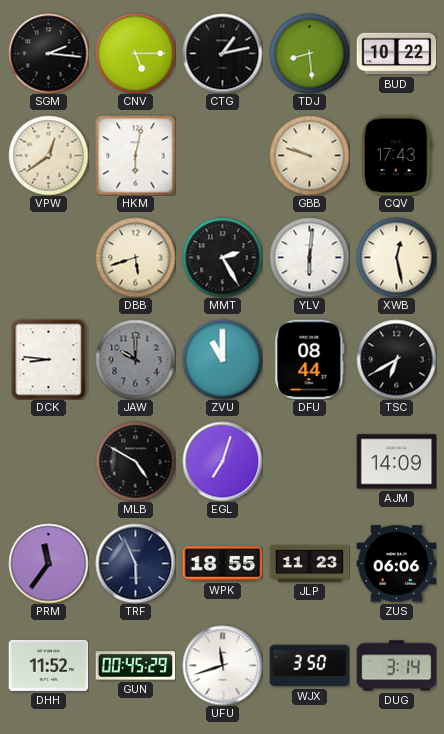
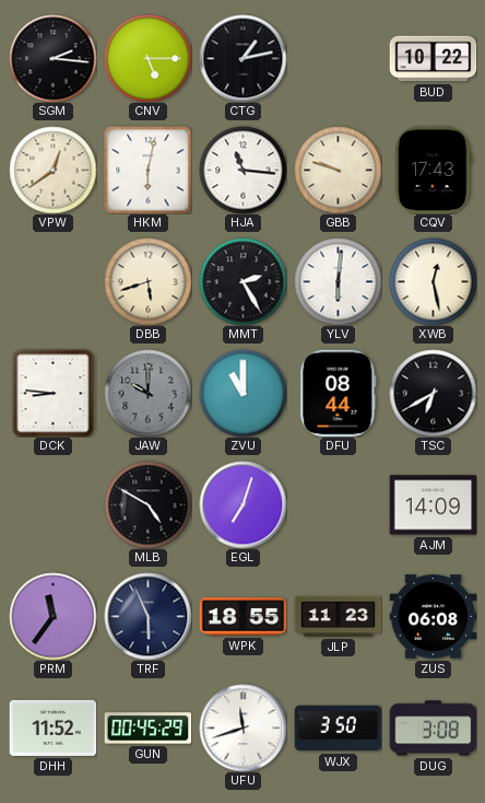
TDJ: 8:29 -> none (309, 53)
HJA: none -> 11:16 (242, 170)
ZUS: 06:06 -> 06:08 (433, 617)
DUG: 3:14 -> 3:08 (433, 729)
